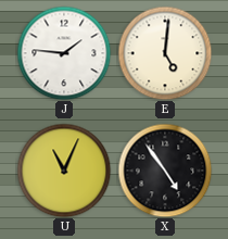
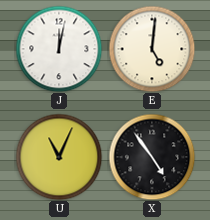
J: 1:46 -> 12:02 (59, 49)
